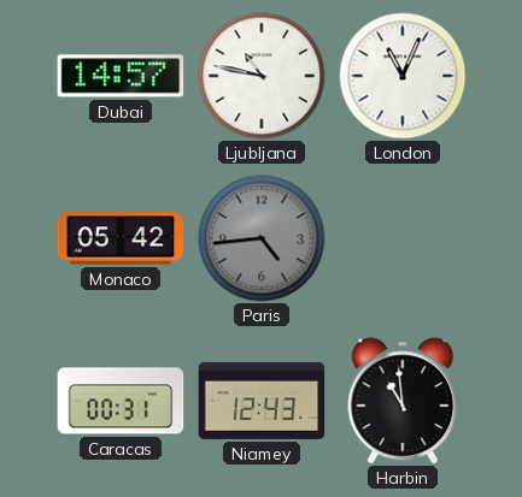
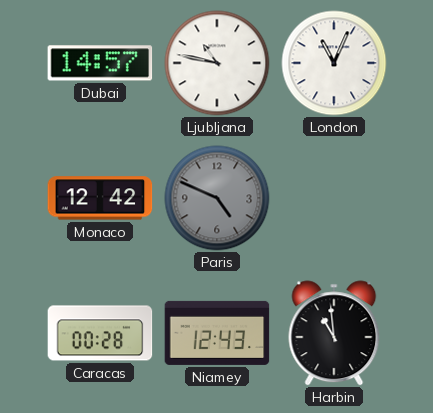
Monaco: 05:42 -> 12:42 (100, 198)
Paris: 4:44 -> 4:49 (217, 198)
Caracas: 00:31 -> 00:28 (100, 333)
